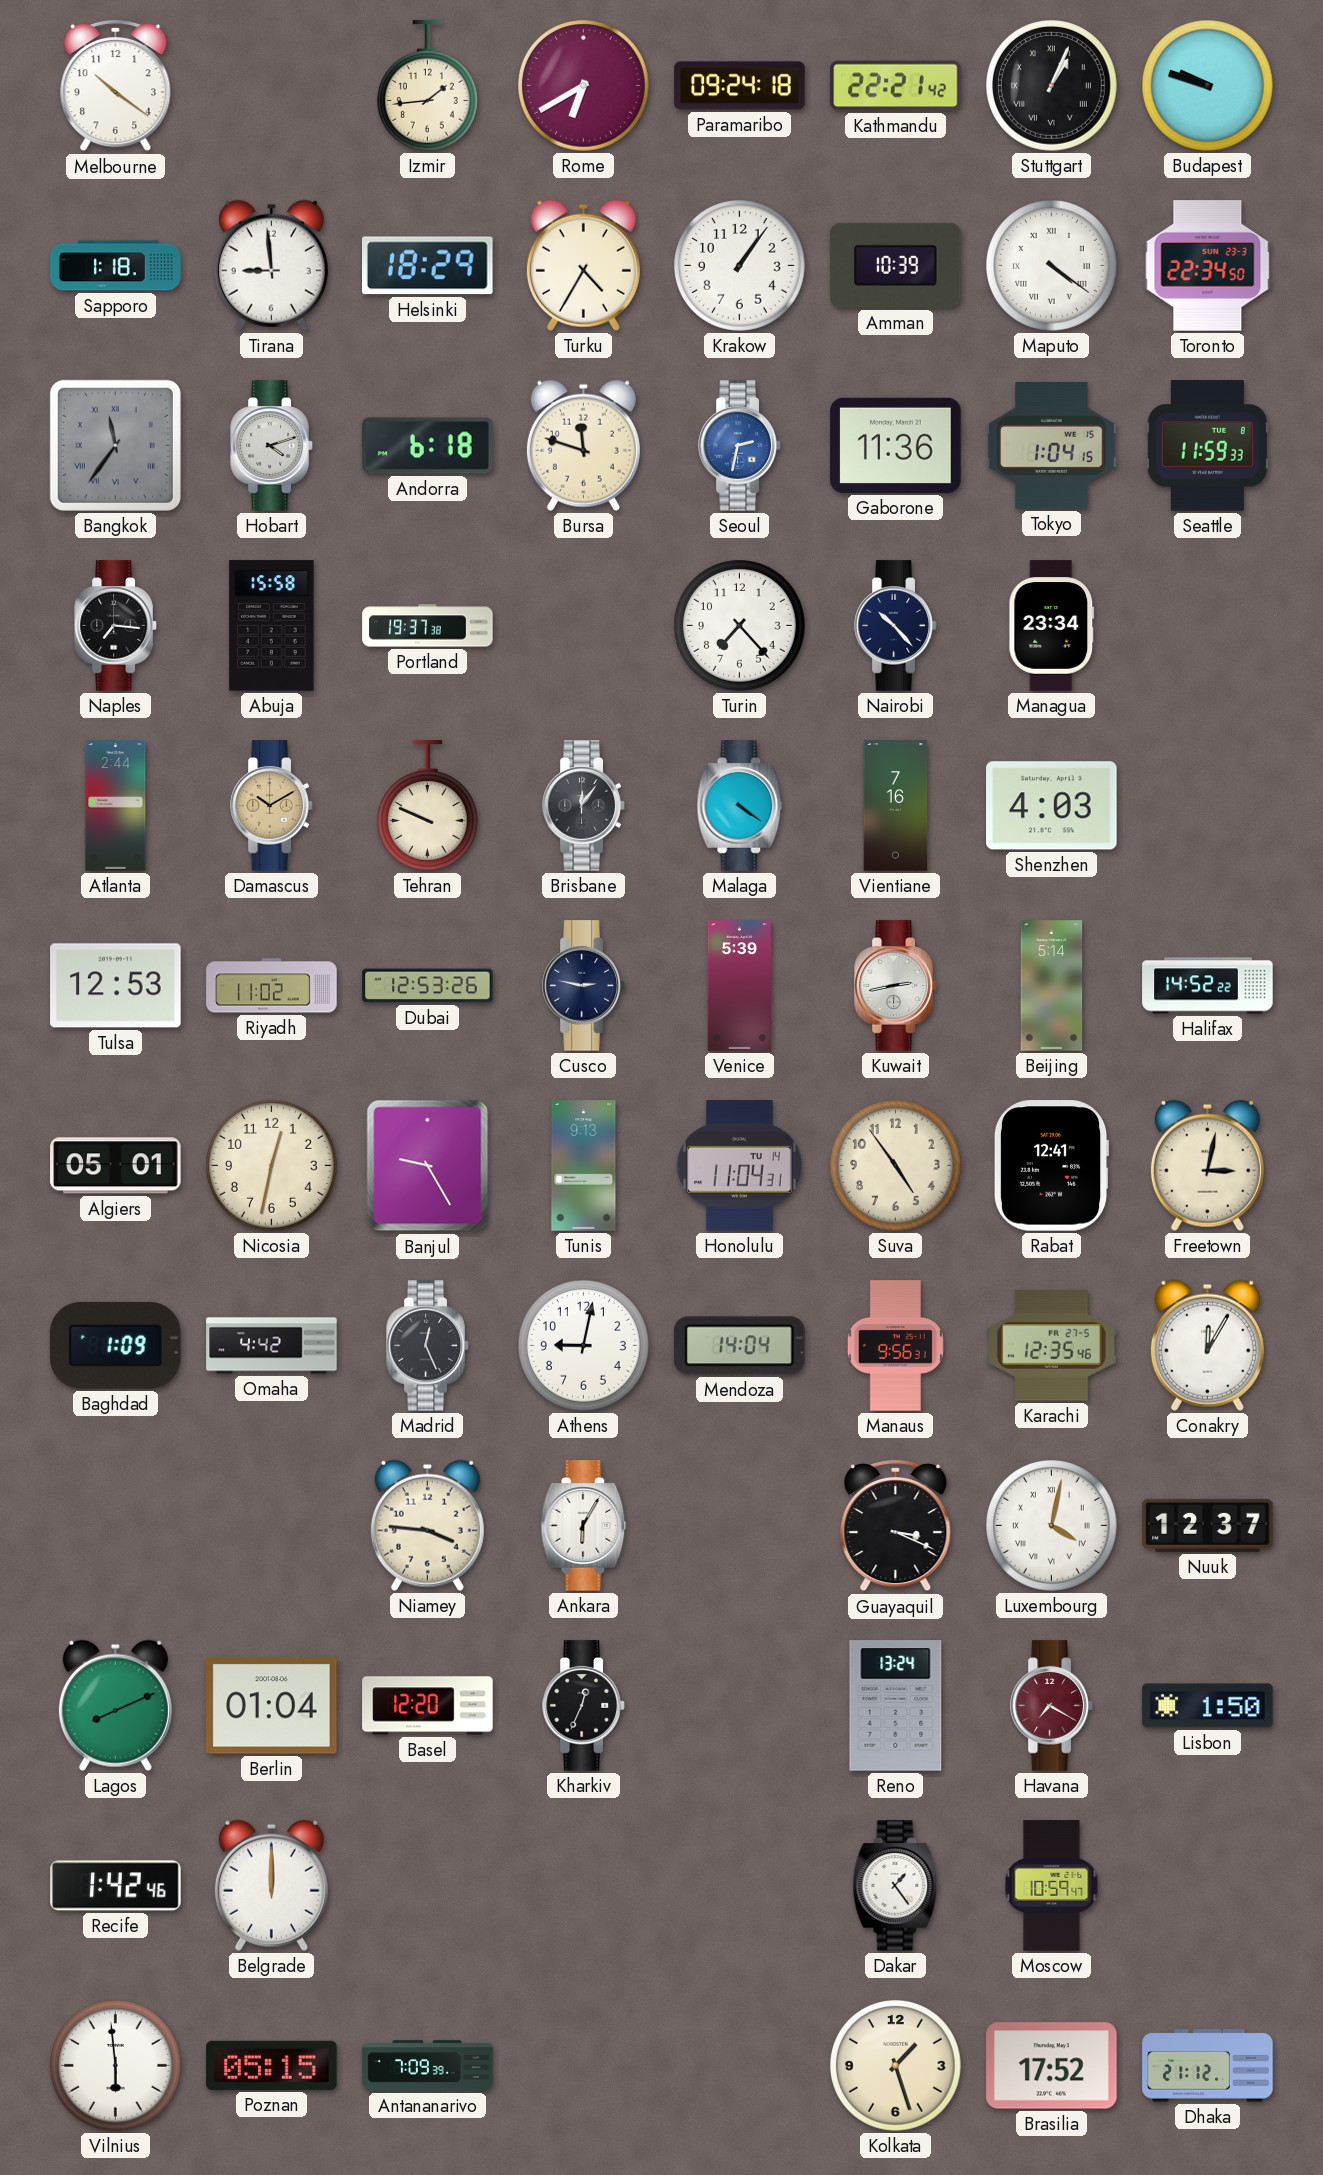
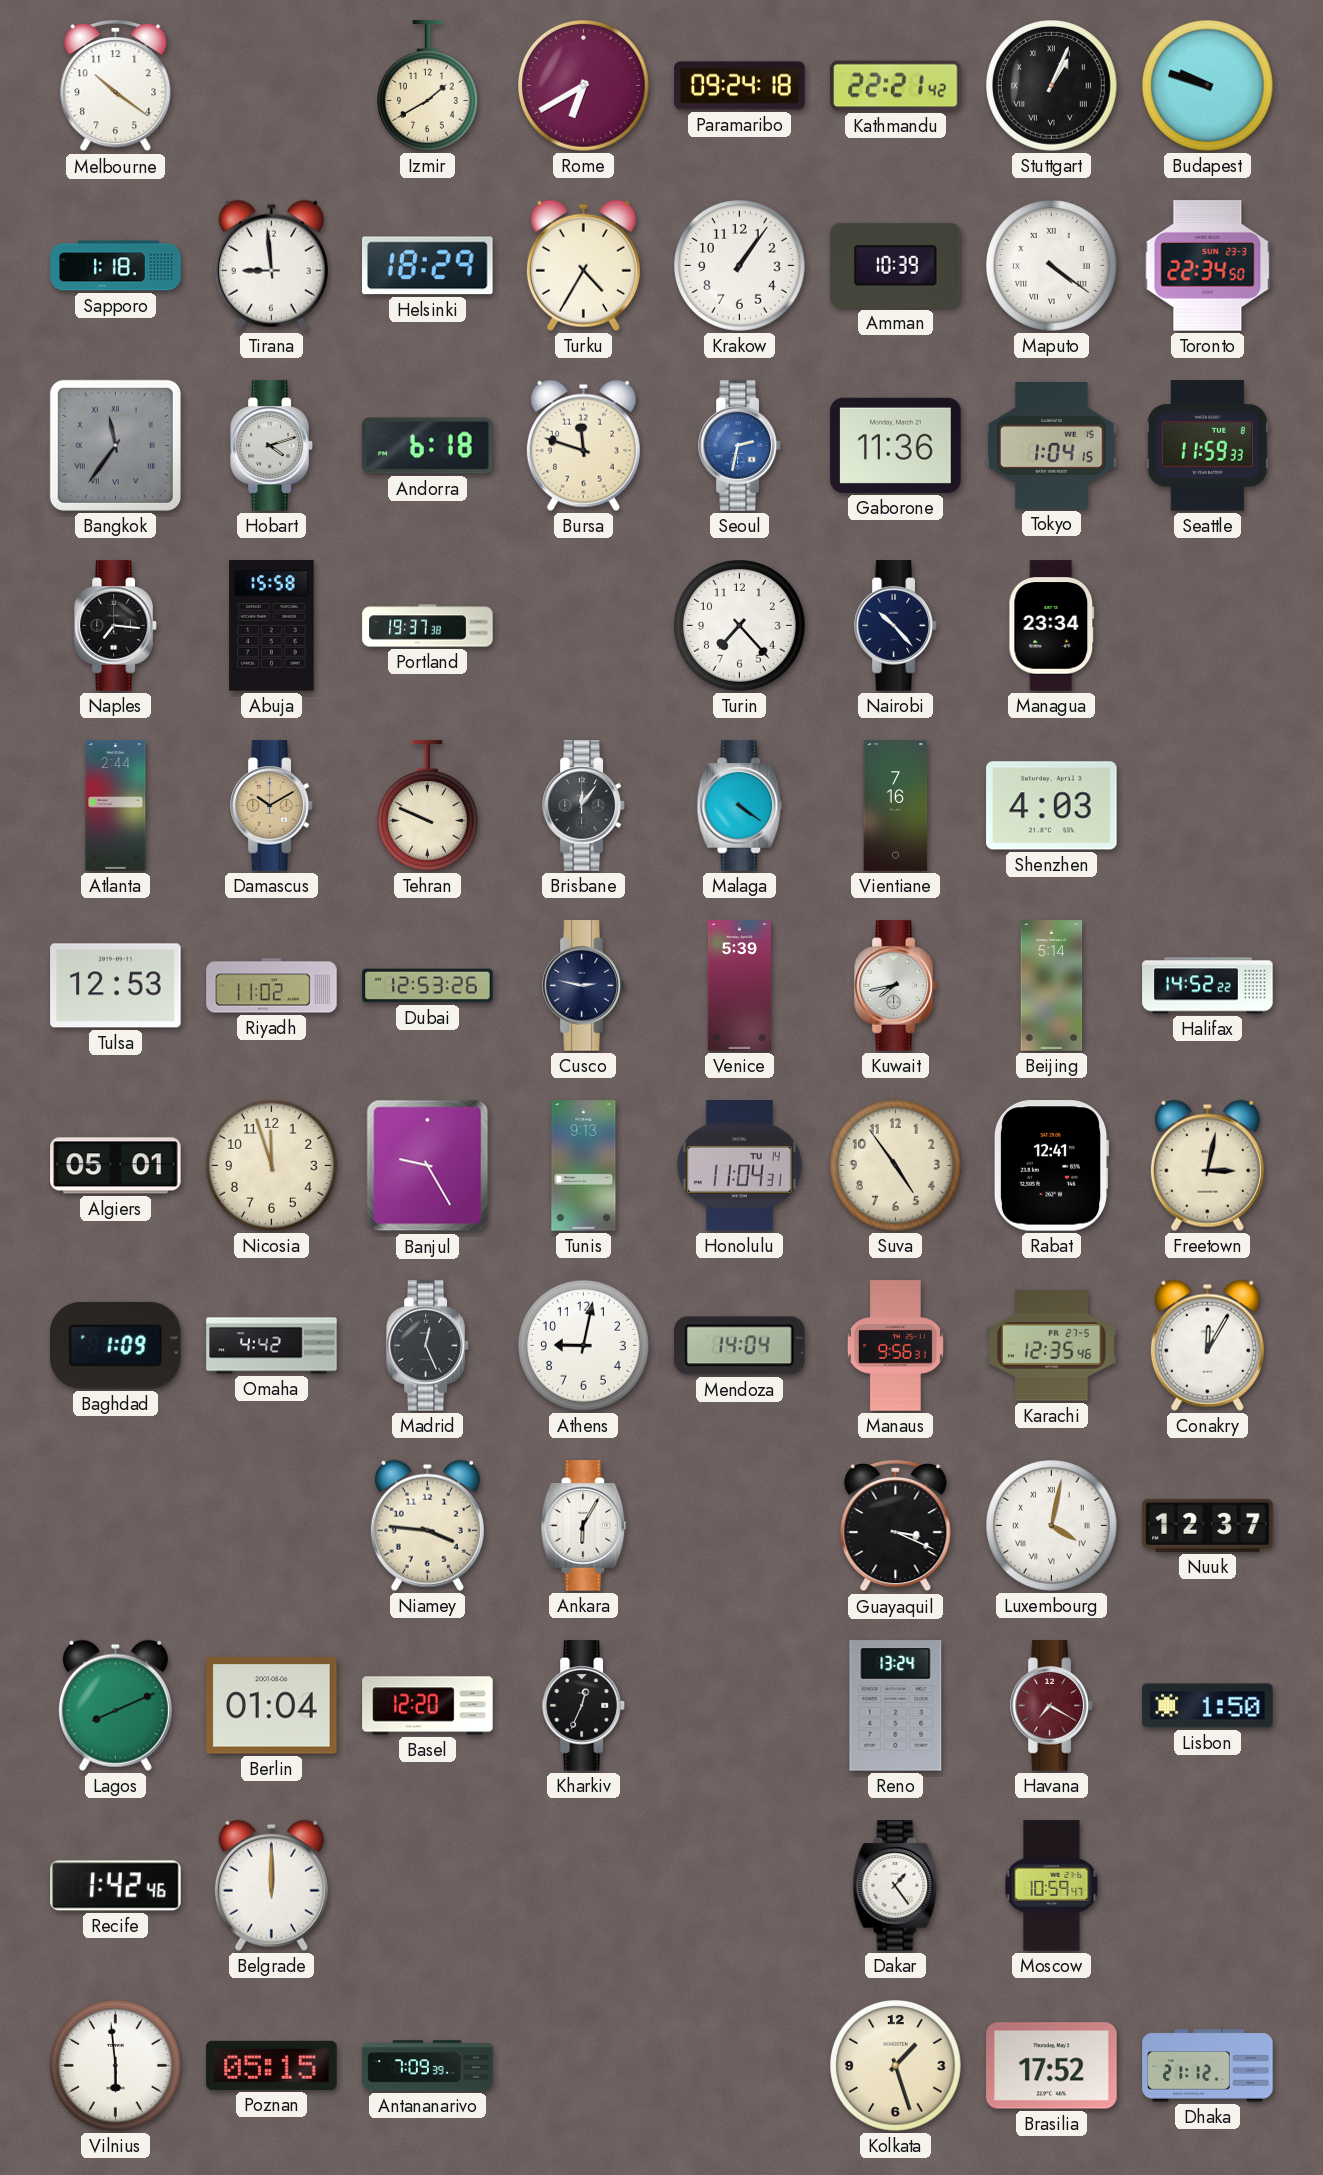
Izmir: 1:44 -> 1:40 (427, 86)
Kuwait: 2:43 -> 7:43 (896, 986)
Nicosia: 12:32 -> 11:57 (272, 1166)
